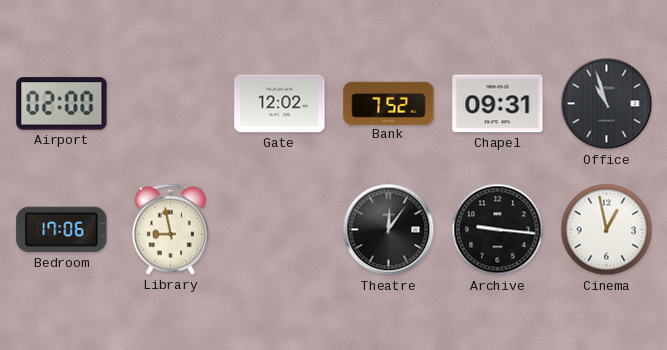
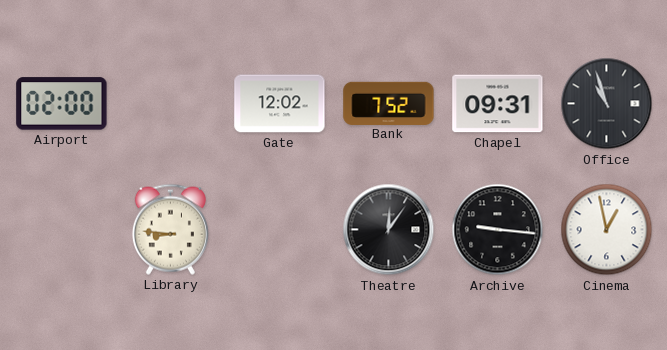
Bedroom: 17:06 -> none (62, 230)
Library: 8:58 -> 8:46 (170, 229)
